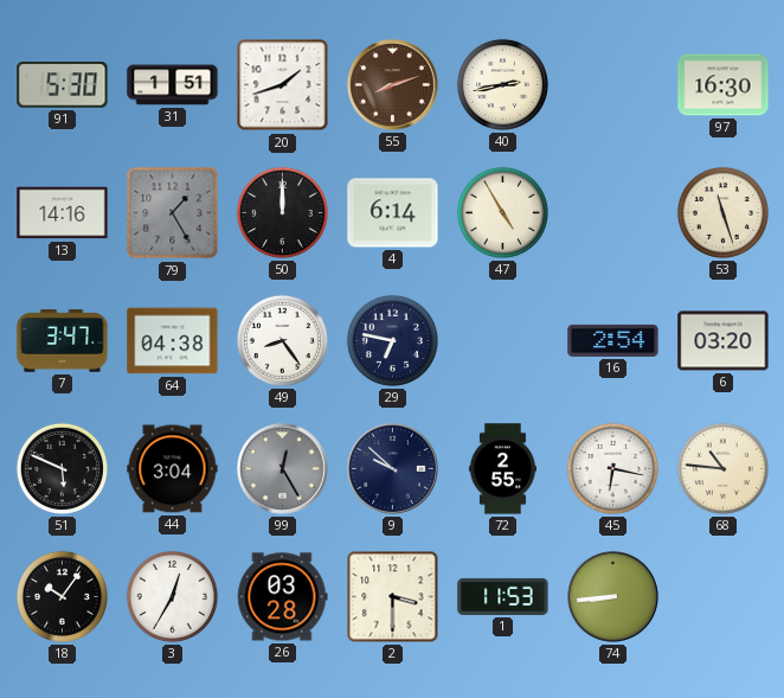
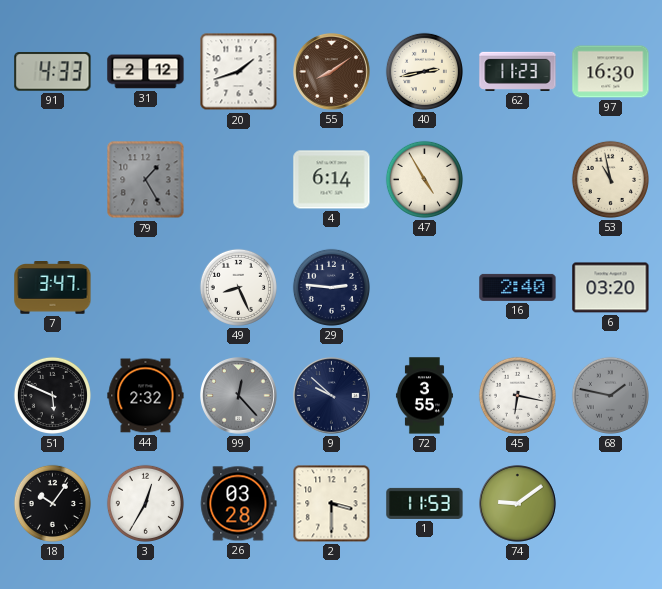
91: 5:30 -> 4:33 (53, 72)
31: 1:51 -> 2:12 (146, 72)
55: 8:12 -> 8:09 (332, 72)
62: none -> 11:23 (518, 71)
13: 14:16 -> none (63, 213)
50: 12:00 -> none (282, 212)
53: 11:27 -> 10:58 (610, 179)
64: 04:38 -> none (173, 341)
49: 8:24 -> 8:26 (238, 287)
29: 6:47 -> 2:46 (331, 287)
16: 2:54 -> 2:40 (518, 287)
44: 3:04 -> 2:32 (146, 396)
99: 12:25 -> 12:23 (239, 396)
72: 2:55 -> 3:55 (424, 396)
68: 10:46 -> 1:47 (610, 395)
68 dial: cream -> grey (610, 395)
74: 8:44 -> 9:09 (518, 504)
